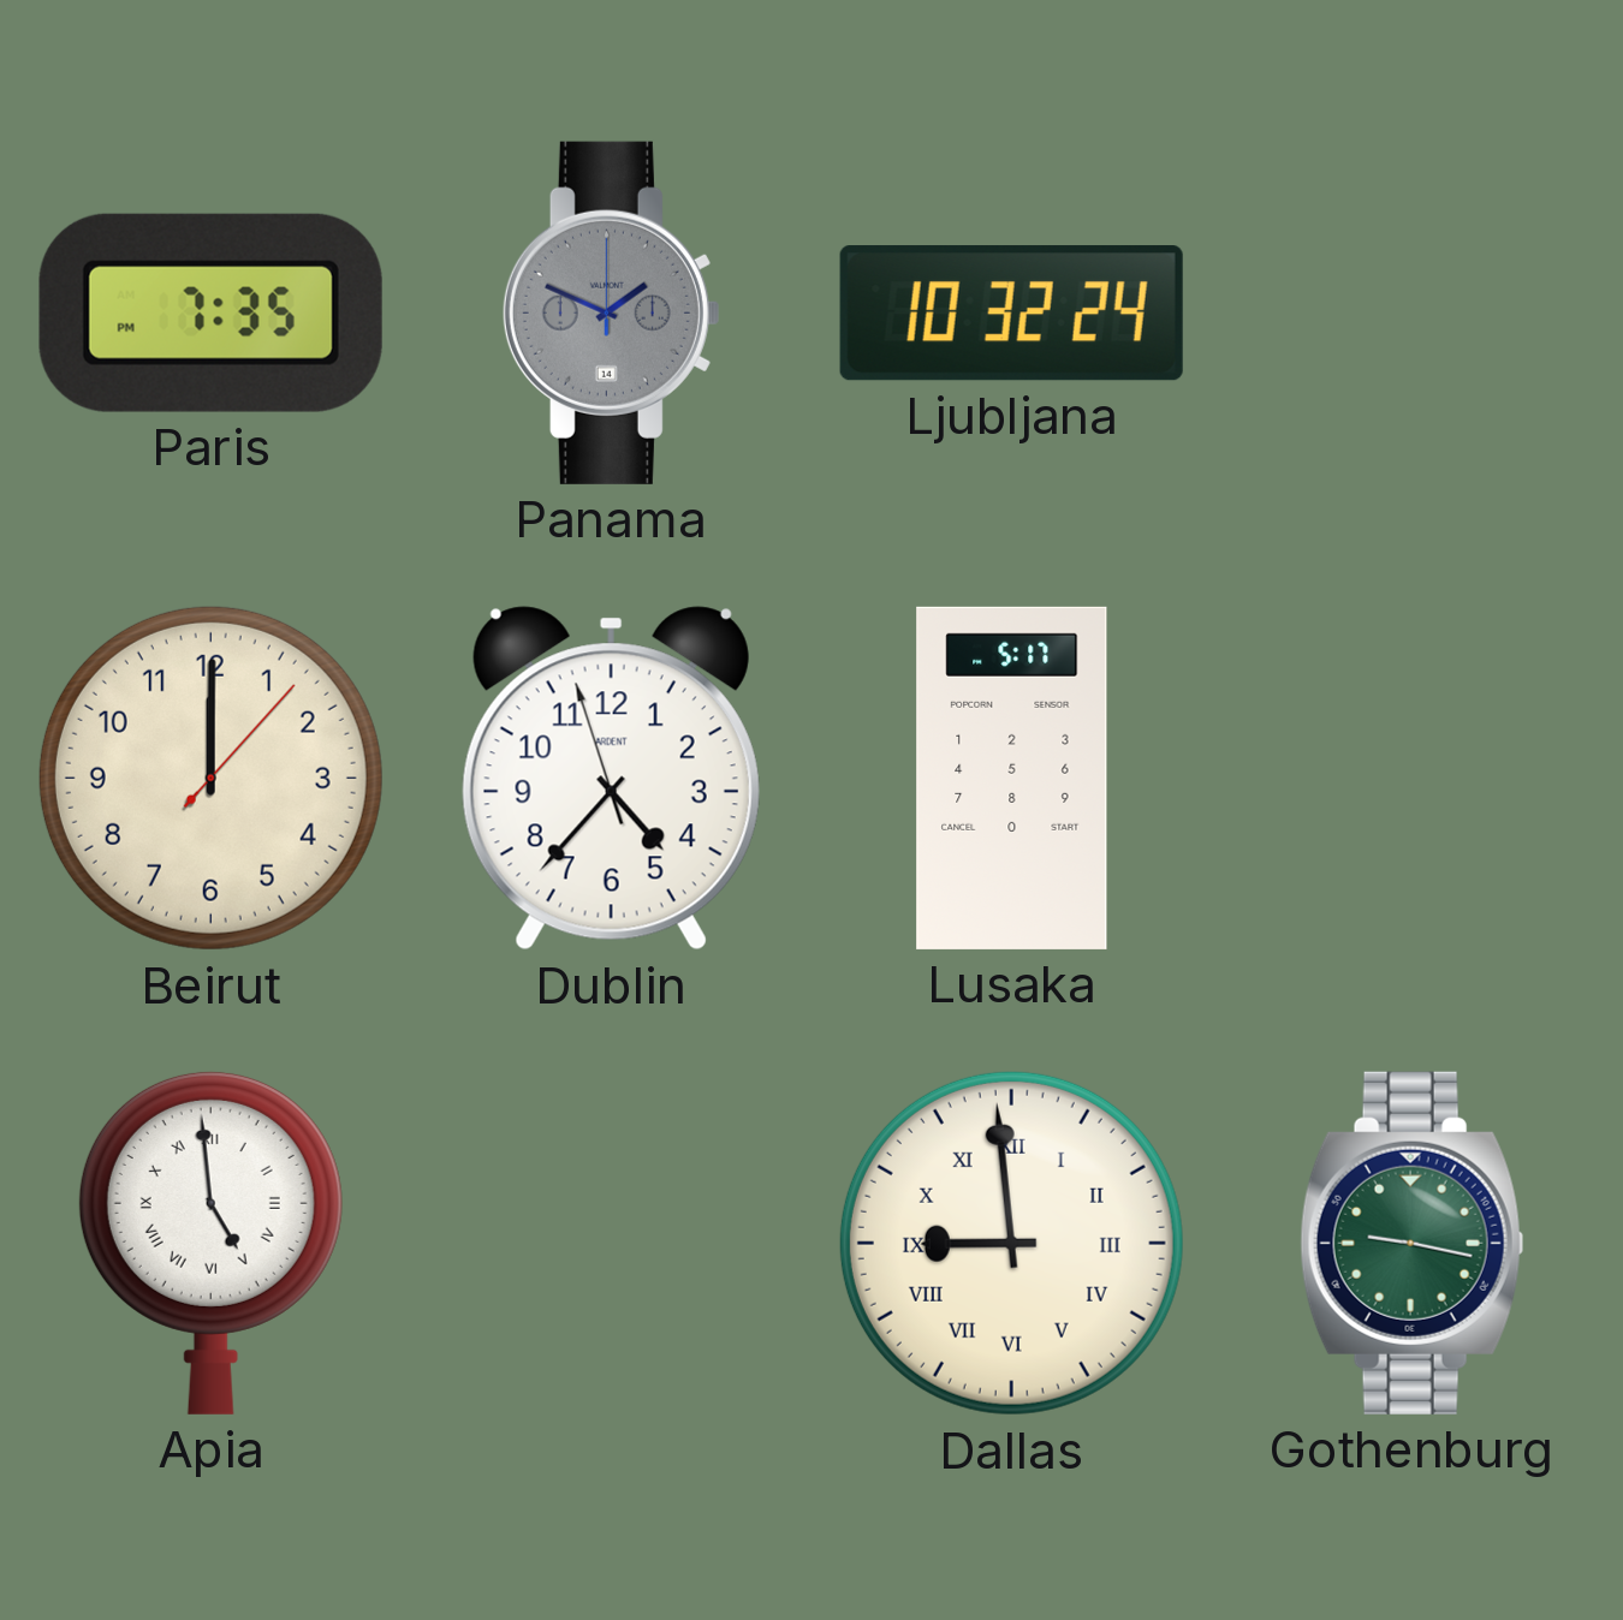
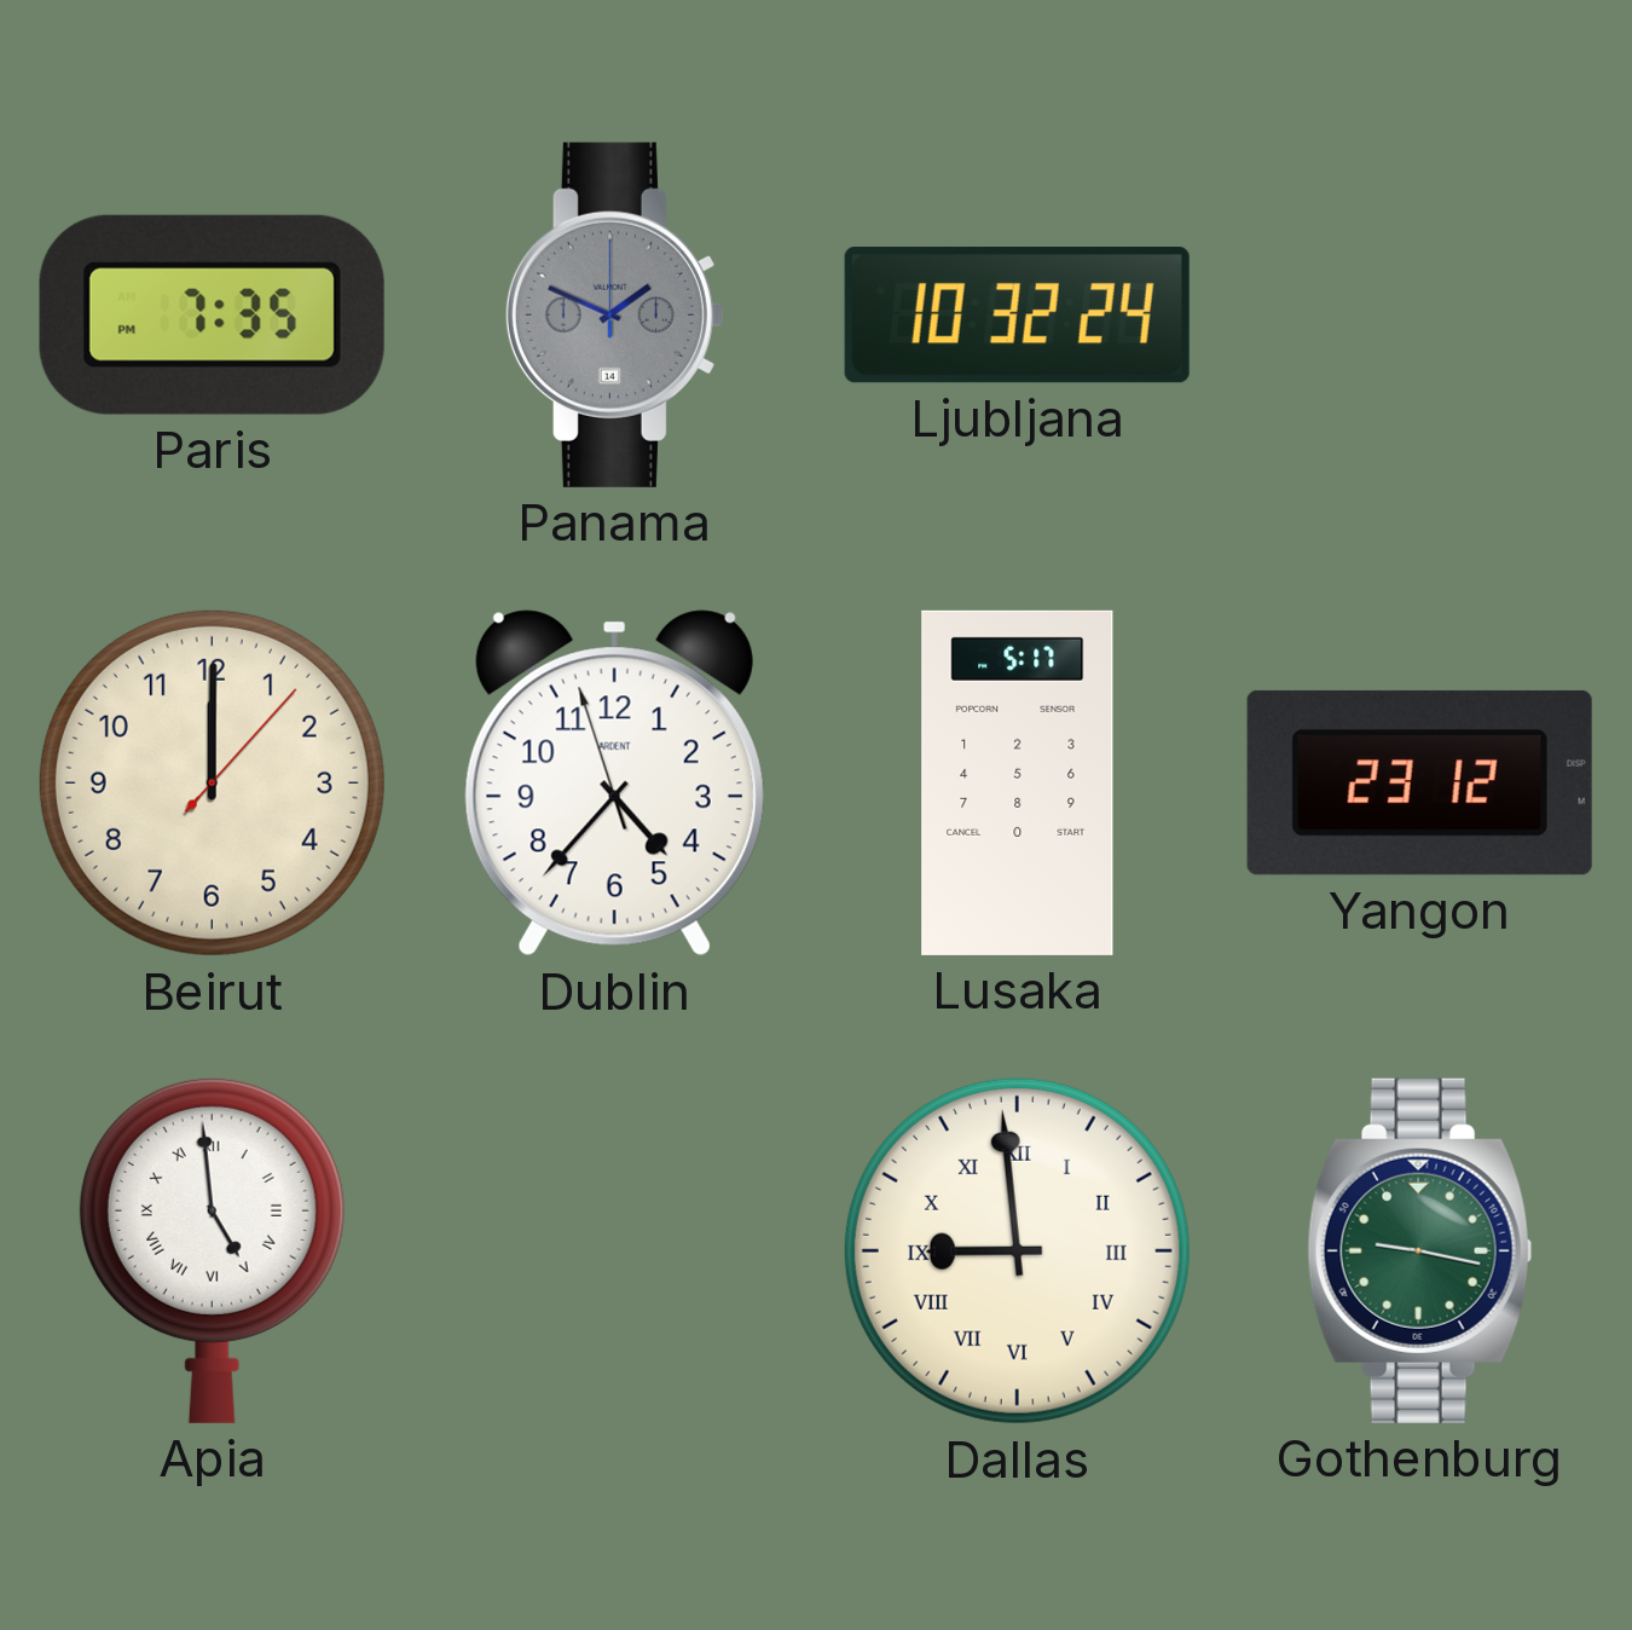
Yangon: none -> 23:12 (1419, 782)
